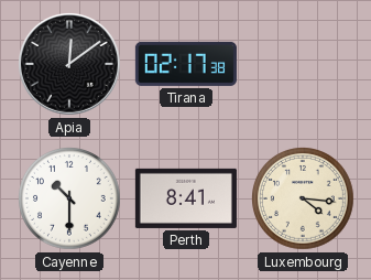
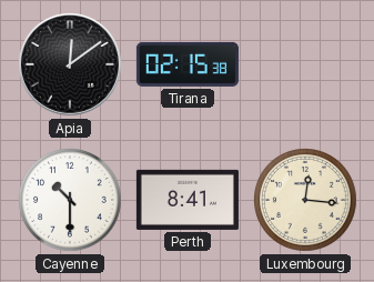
Tirana: 02:17 -> 02:15 (188, 64)
Luxembourg: 4:16 -> 12:16 (306, 201)
